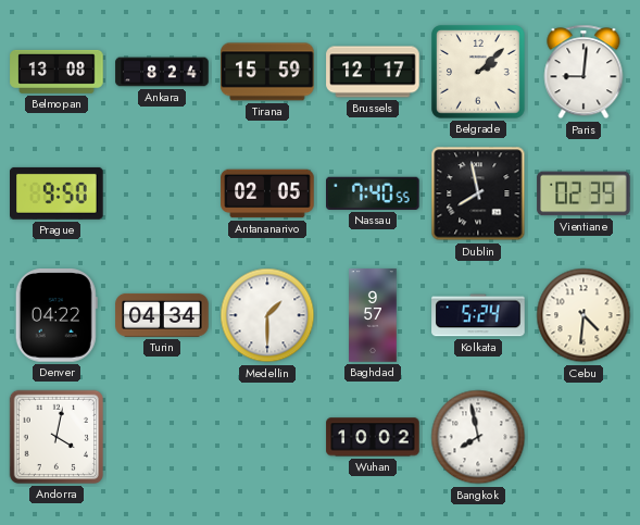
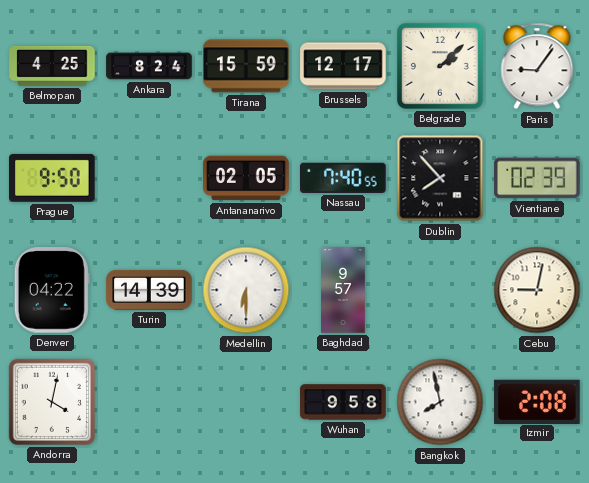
Belmopan: 13:08 -> 4:25 (52, 66)
Paris: 9:01 -> 9:06 (537, 66)
Dublin: 7:58 -> 7:53 (440, 178)
Turin: 04:34 -> 14:39 (149, 290)
Medellin: 1:30 -> 6:30 (246, 290)
Kolkata: 5:24 -> none (478, 315)
Cebu: 4:31 -> 9:02 (537, 290)
Wuhan: 10:02 -> 9:58 (343, 402)
Izmir: none -> 2:08 (537, 401)
